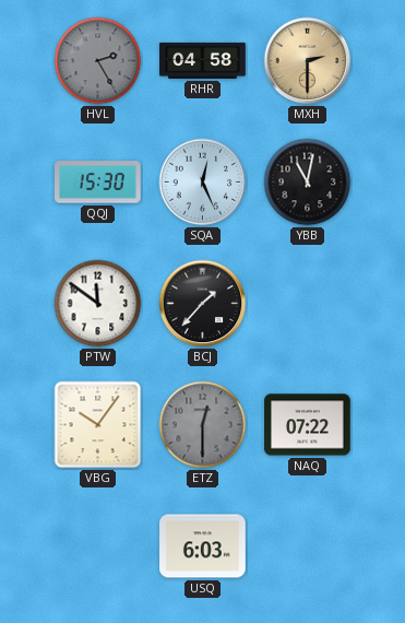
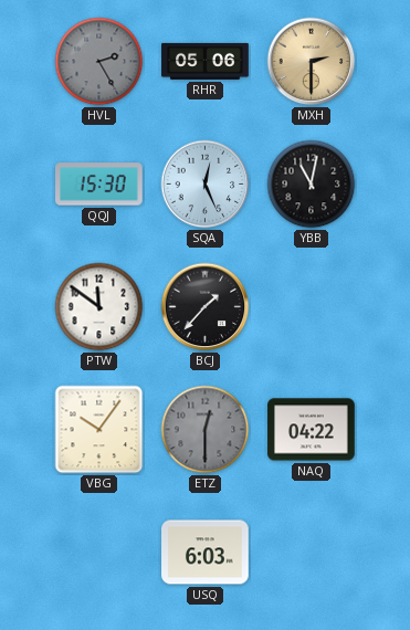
RHR: 04:58 -> 05:06 (206, 61)
NAQ: 07:22 -> 04:22 (312, 430)
